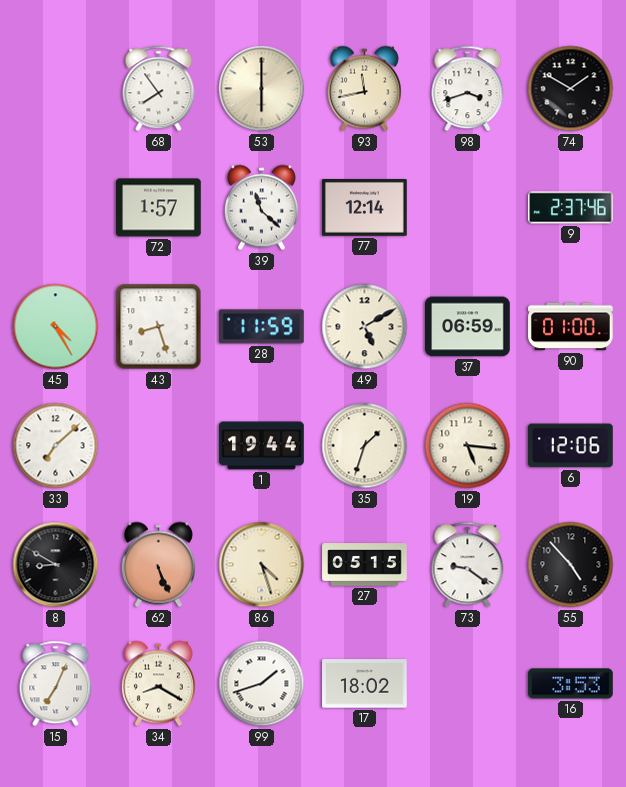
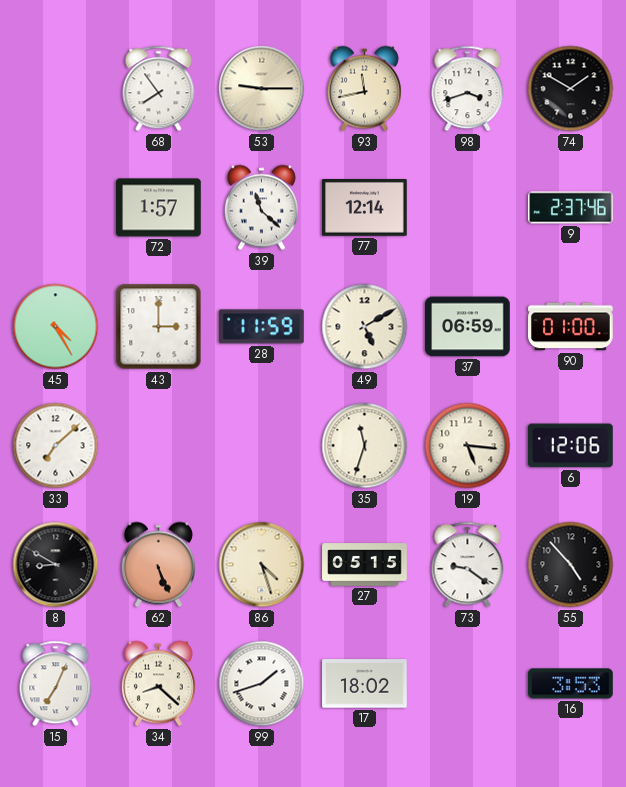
53: 6:00 -> 9:15 (262, 89)
43: 8:27 -> 3:00 (159, 327)
1: 19:44 -> none (262, 446)
35: 1:33 -> 11:33 (365, 446)
34: 8:20 -> 8:22 (158, 684)
